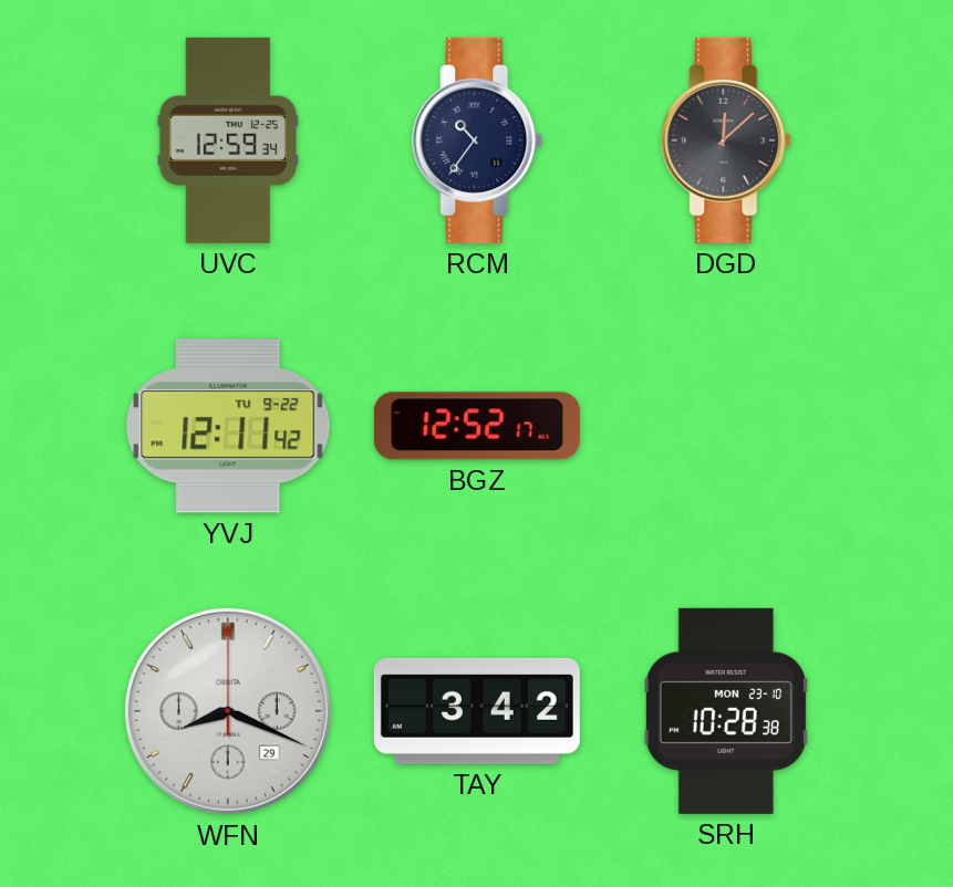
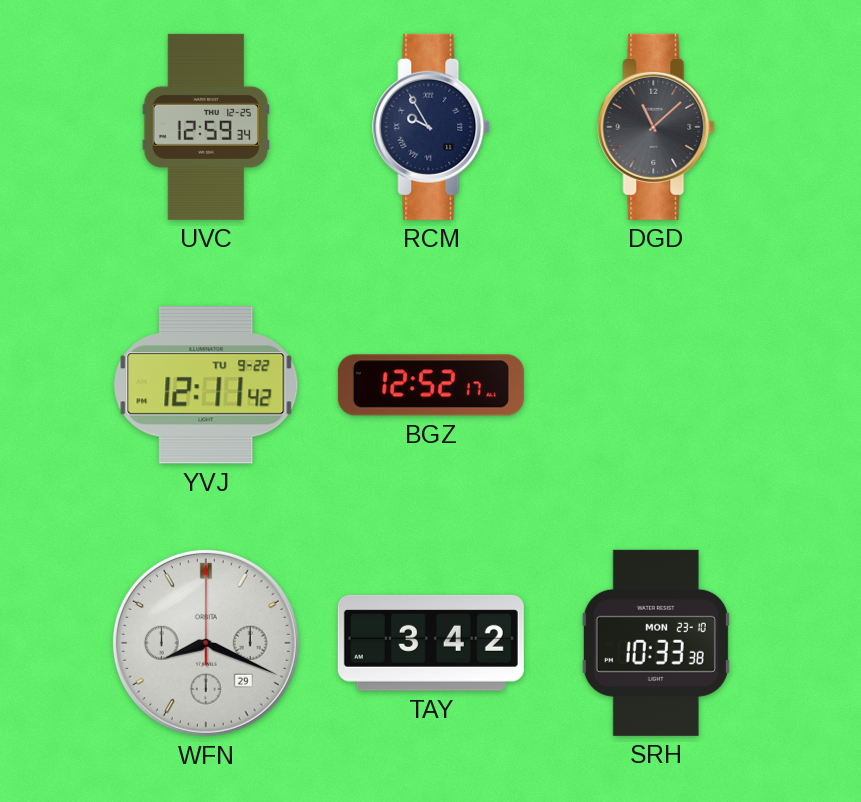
RCM: 10:36 -> 9:55 (432, 127)
DGD: 12:08 -> 11:08 (657, 127)
SRH: 10:28 -> 10:33 (656, 643)
